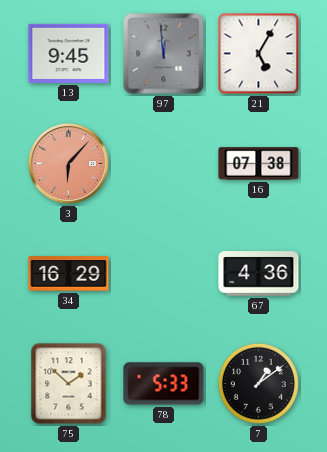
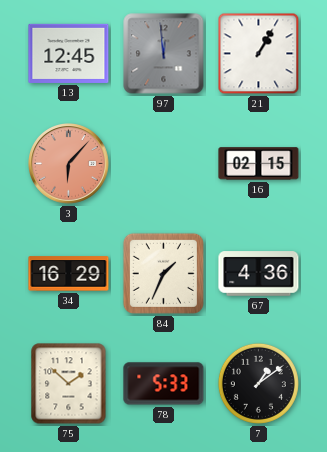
13: 9:45 -> 12:45 (69, 53)
21: 5:05 -> 1:05 (259, 54)
16: 07:38 -> 02:15 (259, 164)
84: none -> 1:34 (163, 273)
